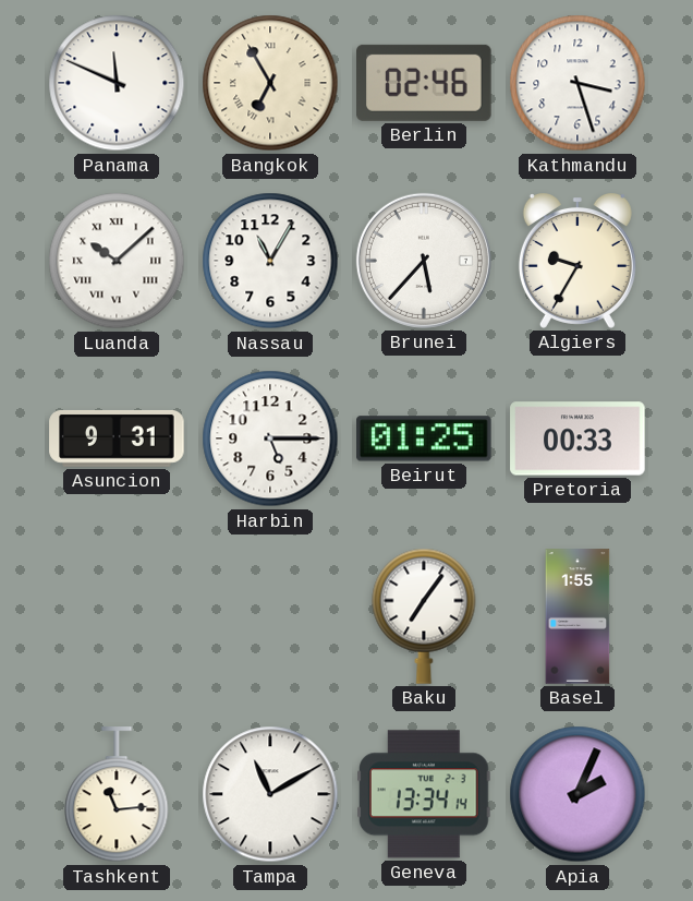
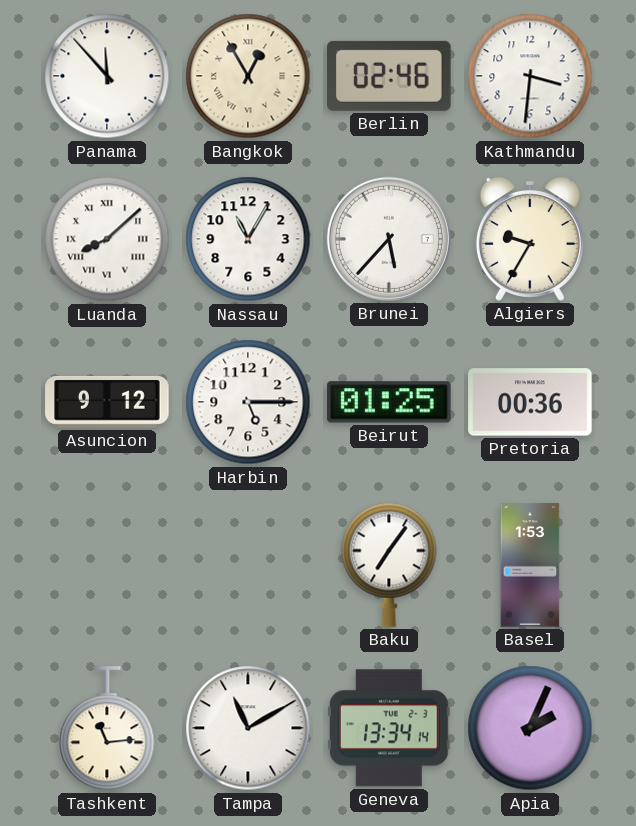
Panama: 11:49 -> 11:53 (107, 76)
Bangkok: 6:55 -> 12:55 (248, 76)
Kathmandu: 3:27 -> 3:31 (530, 76)
Luanda: 10:08 -> 8:08 (107, 239)
Asuncion: 9:31 -> 9:12 (107, 402)
Pretoria: 00:33 -> 00:36 (530, 402)
Basel: 1:55 -> 1:53 (530, 565)
